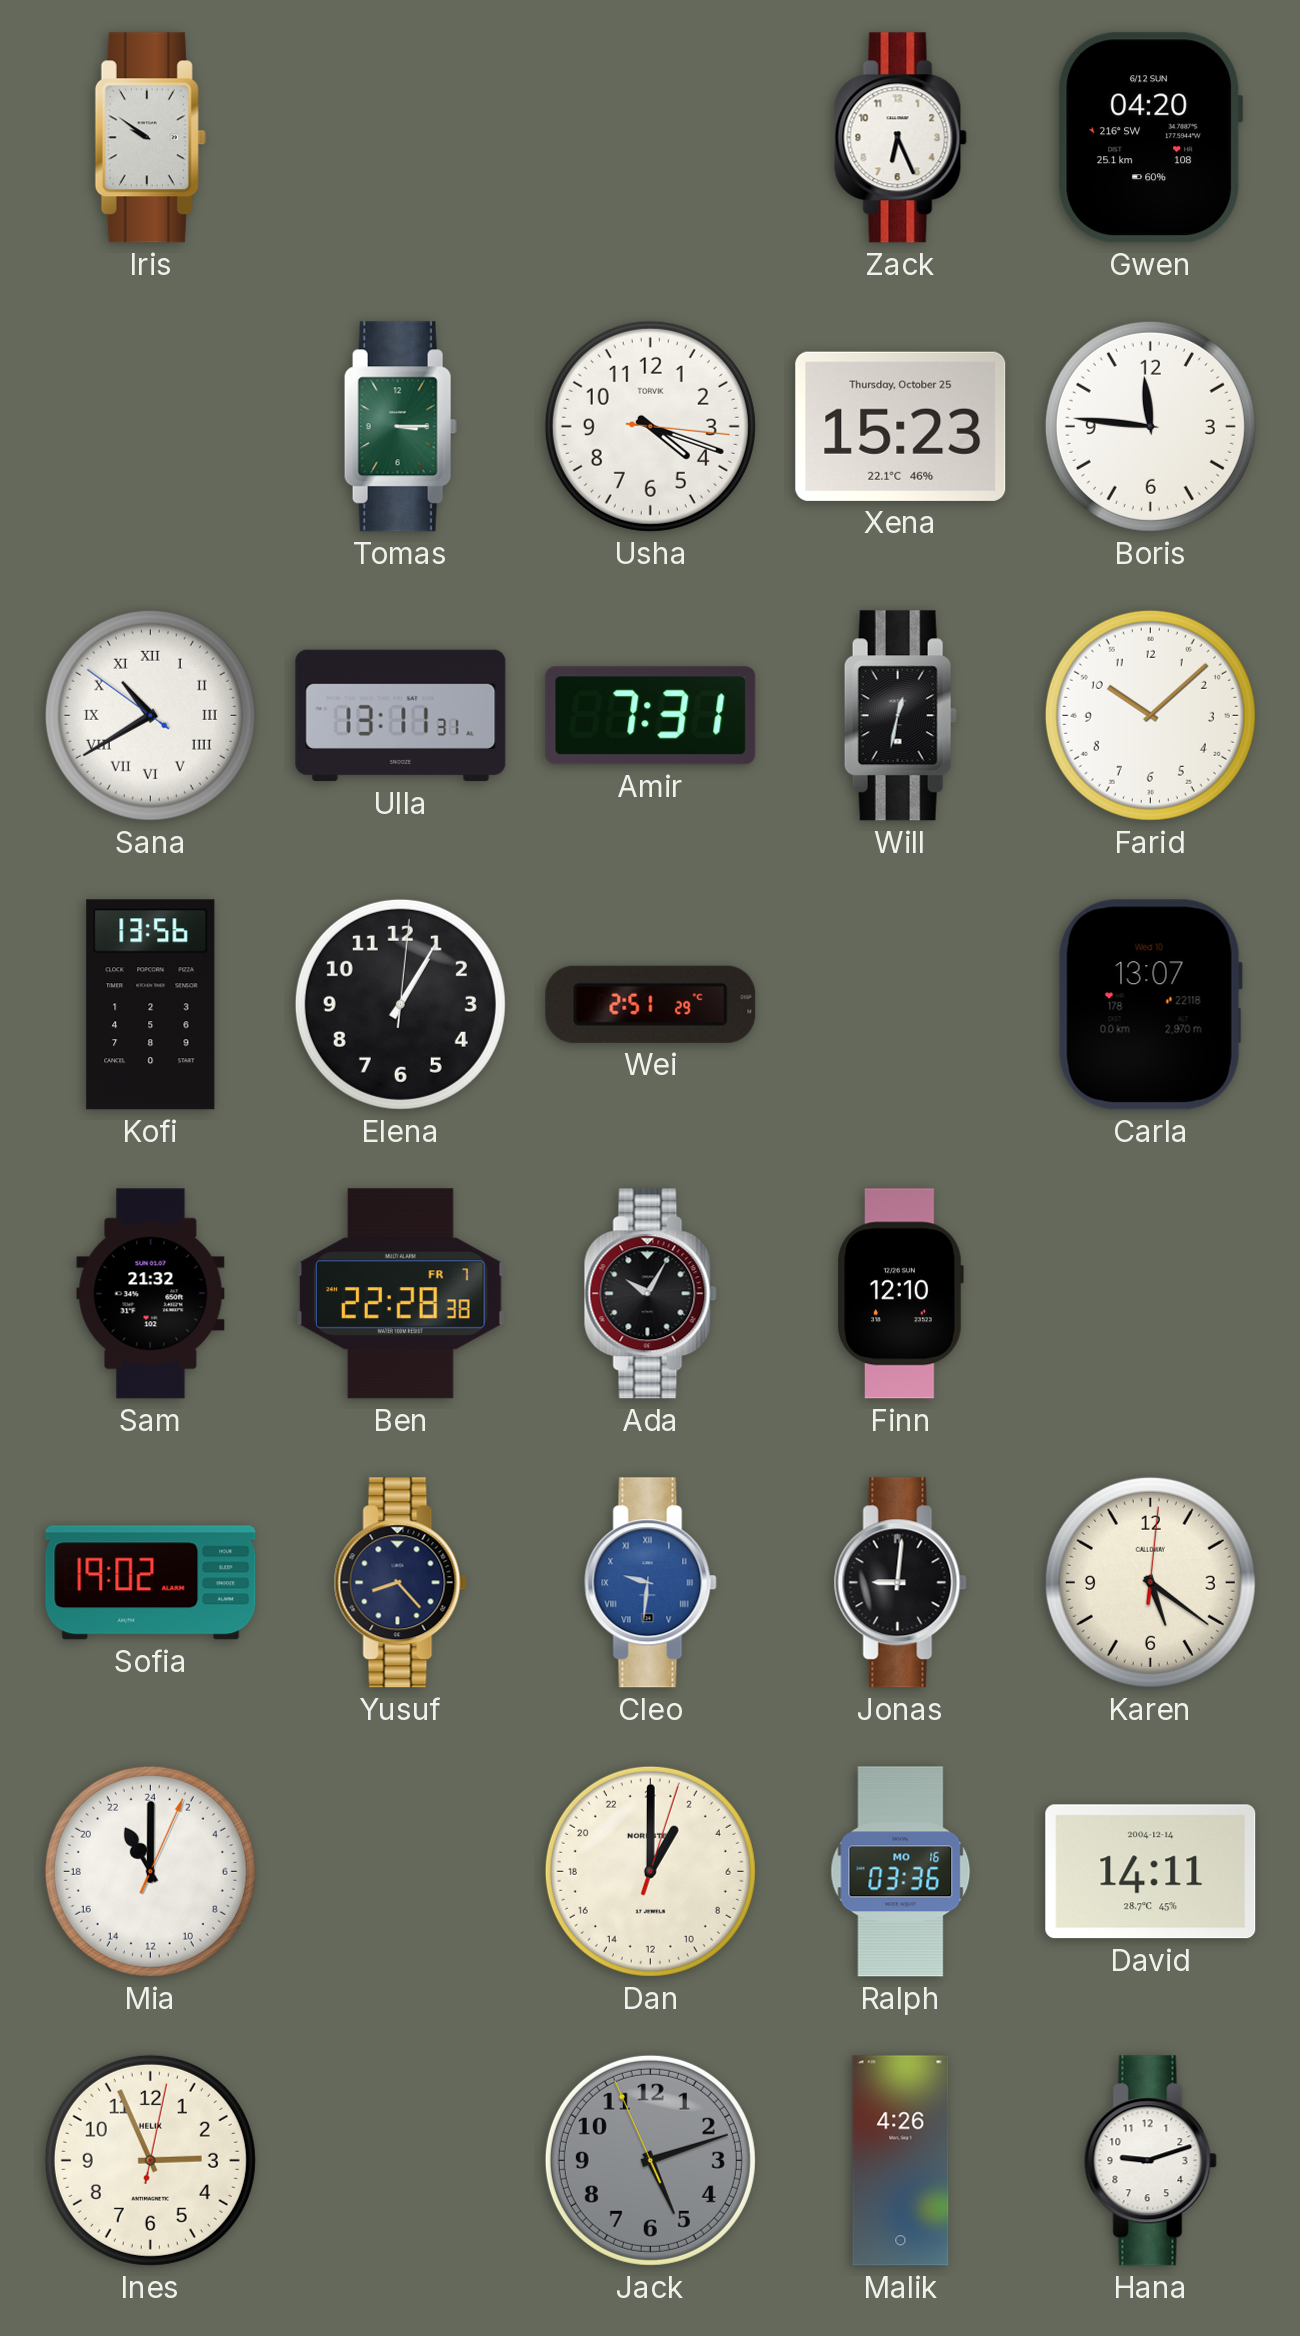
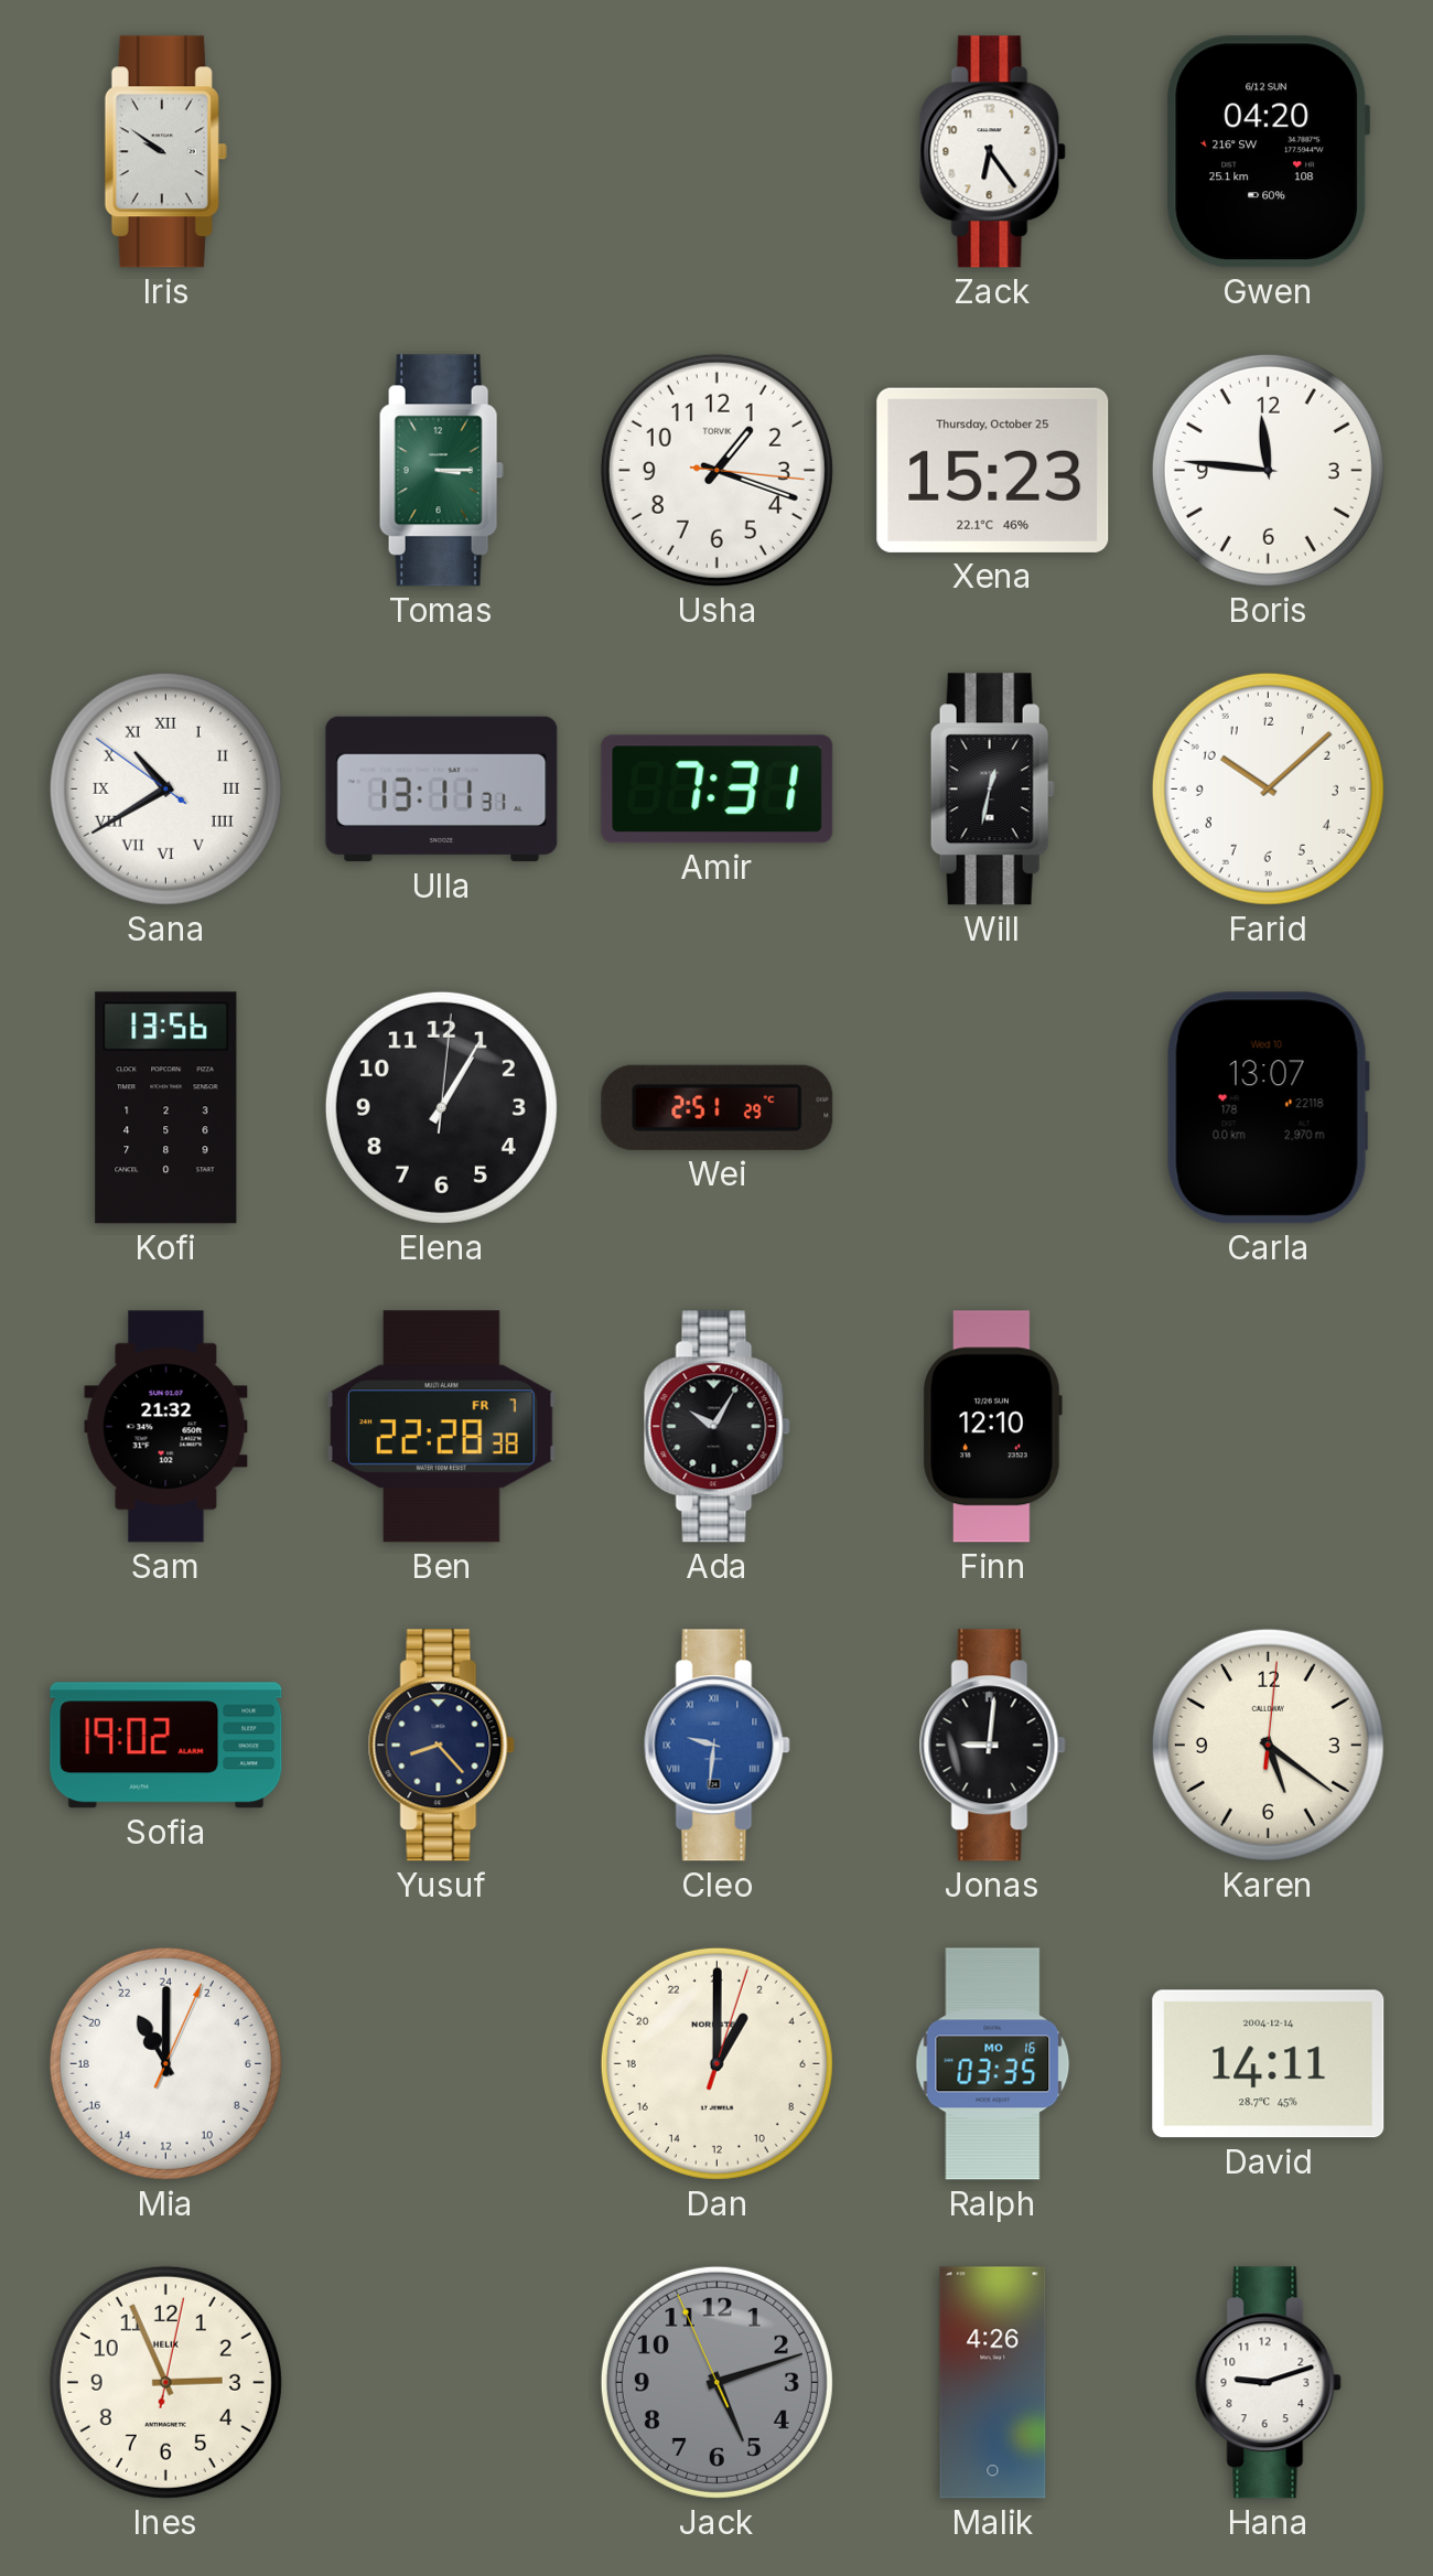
Zack: 6:26 -> 6:24 (992, 152)
Usha: 4:18 -> 1:18 (716, 470)
Ralph: 03:36 -> 03:35 (993, 2064)
